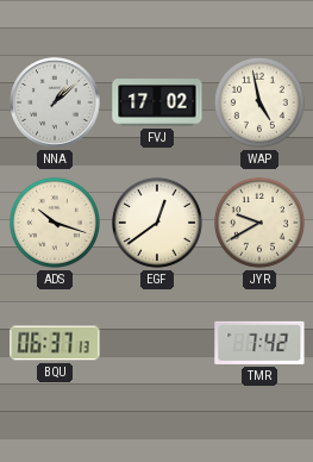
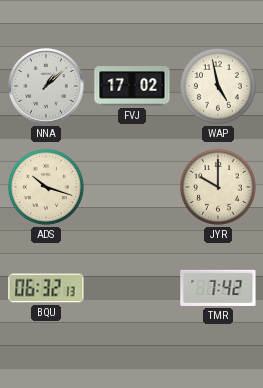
EGF: 12:39 -> none (157, 223)
JYR: 9:40 -> 10:00 (218, 187)
BQU: 06:37 -> 06:32 (46, 288)
